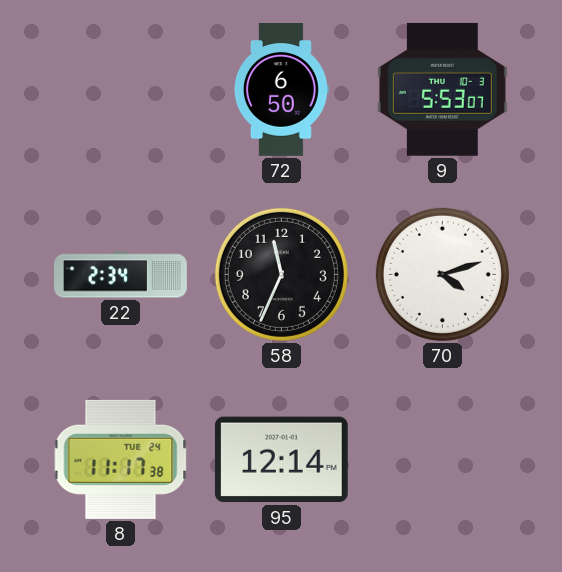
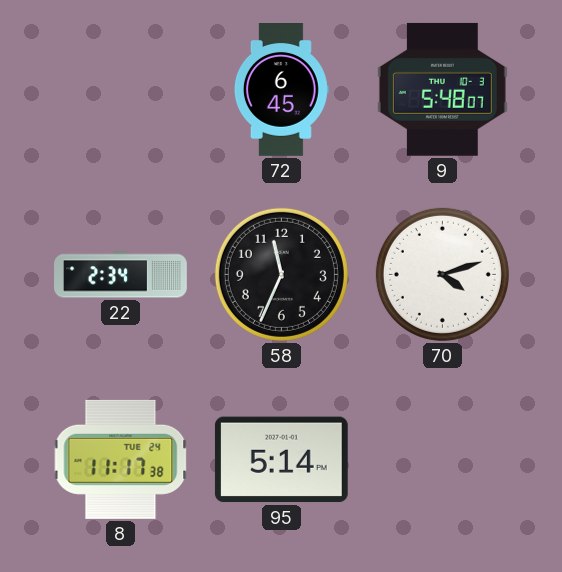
72: 6:50 -> 6:45 (281, 90)
9: 5:53 -> 5:48 (442, 89)
95: 12:14 -> 5:14 (281, 460)
